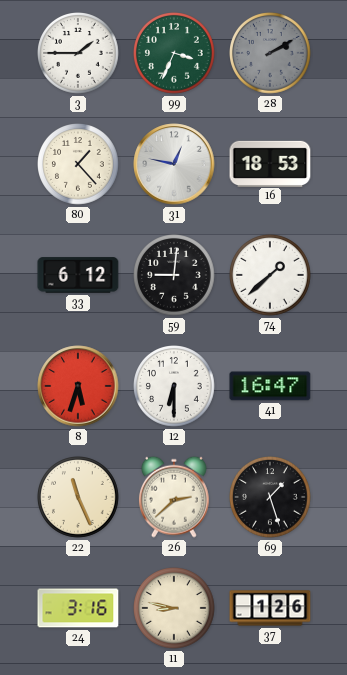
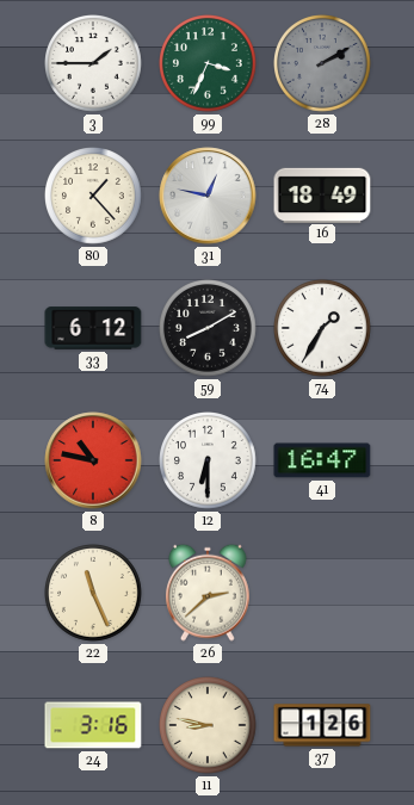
16: 18:53 -> 18:49 (322, 194)
59: 9:01 -> 8:10 (209, 329)
74: 1:38 -> 1:35 (323, 329)
8: 5:33 -> 10:47 (93, 460)
69: 1:27 -> none (271, 498)
